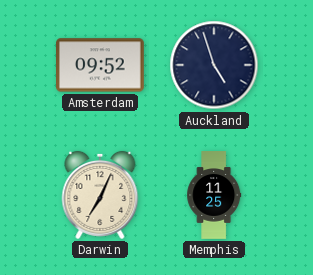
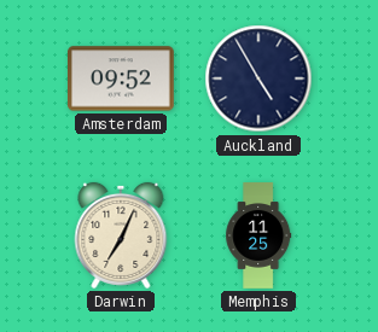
Auckland: 4:57 -> 4:55 (258, 78)
